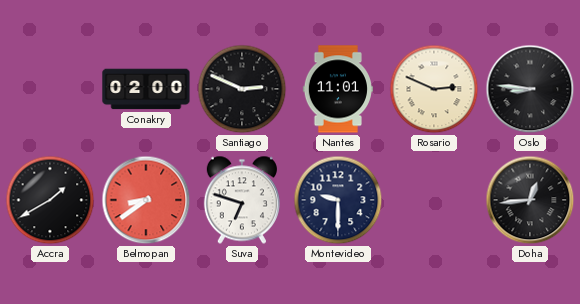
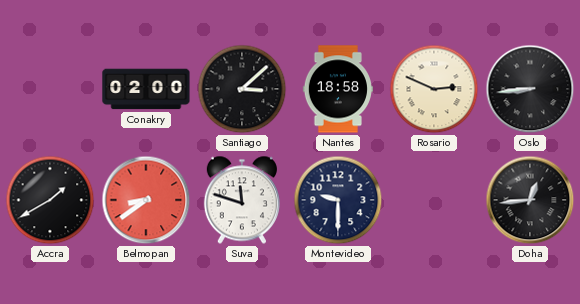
Santiago: 2:49 -> 3:08 (242, 89)
Nantes: 11:01 -> 18:58 (338, 89)
Oslo: 8:46 -> 8:44 (530, 89)
Suva: 6:48 -> 11:48 (242, 200)
